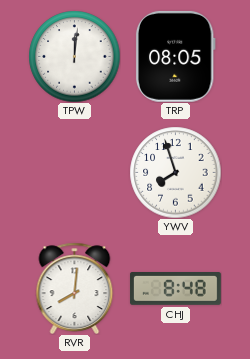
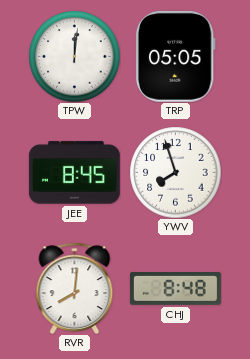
TRP: 08:05 -> 05:05 (175, 56)
JEE: none -> 8:45 (74, 173)
